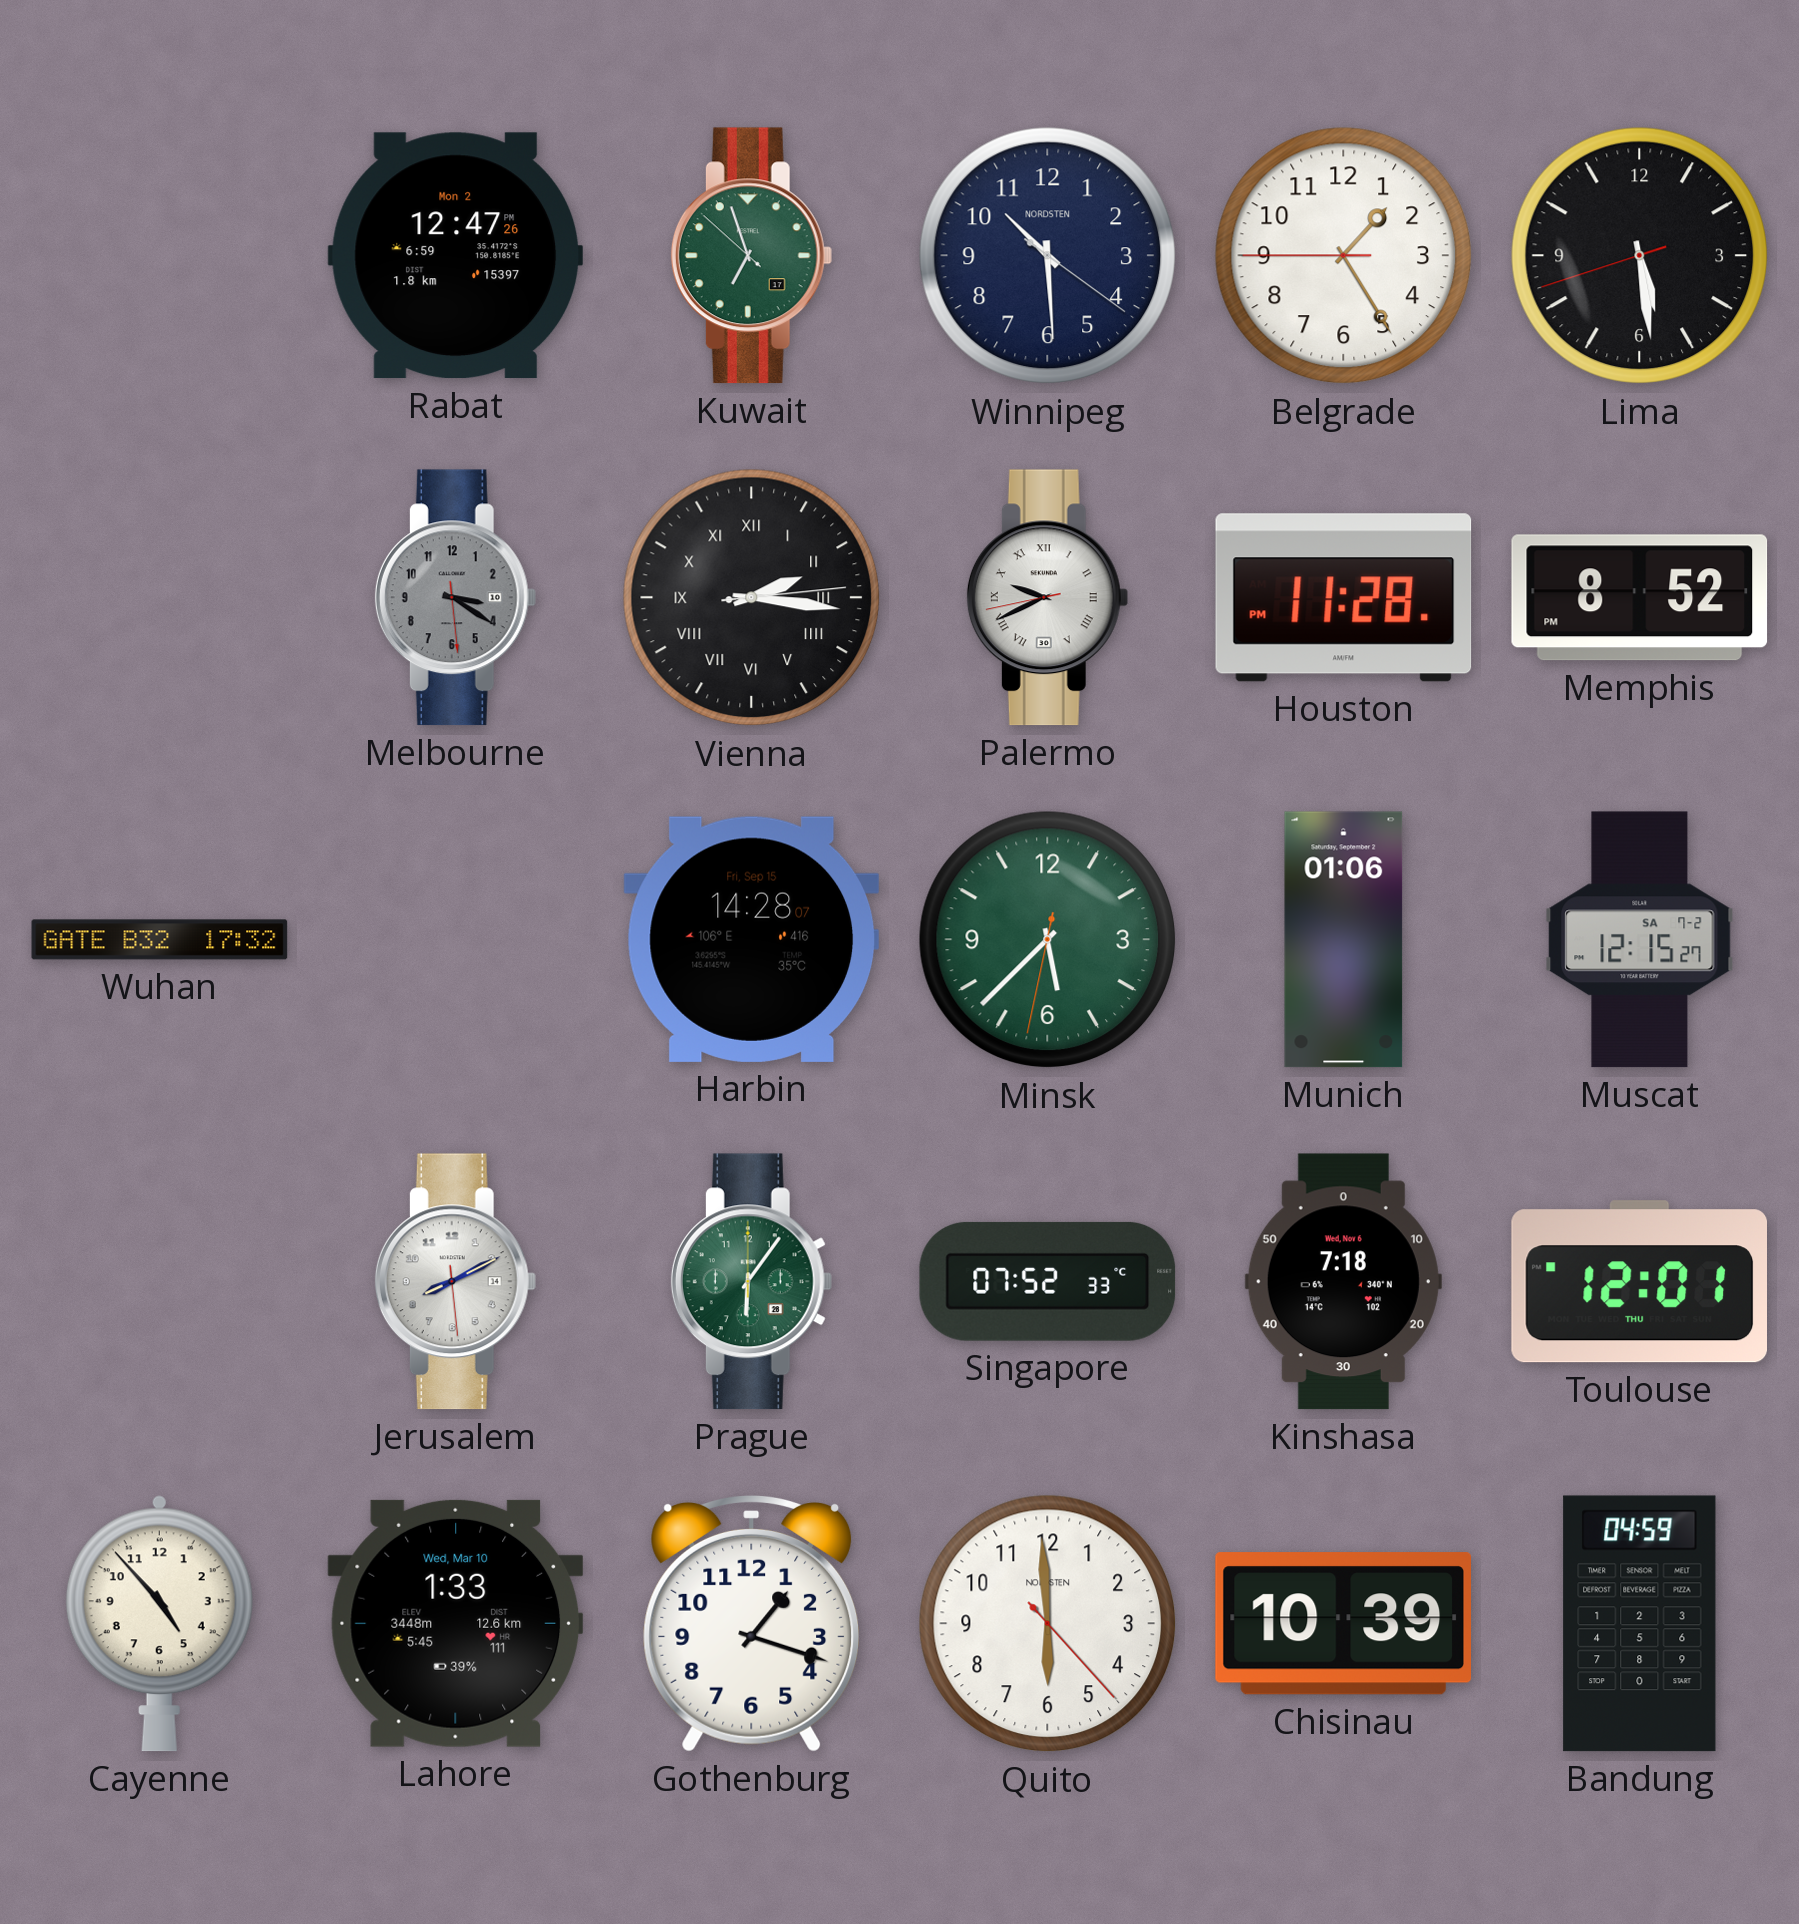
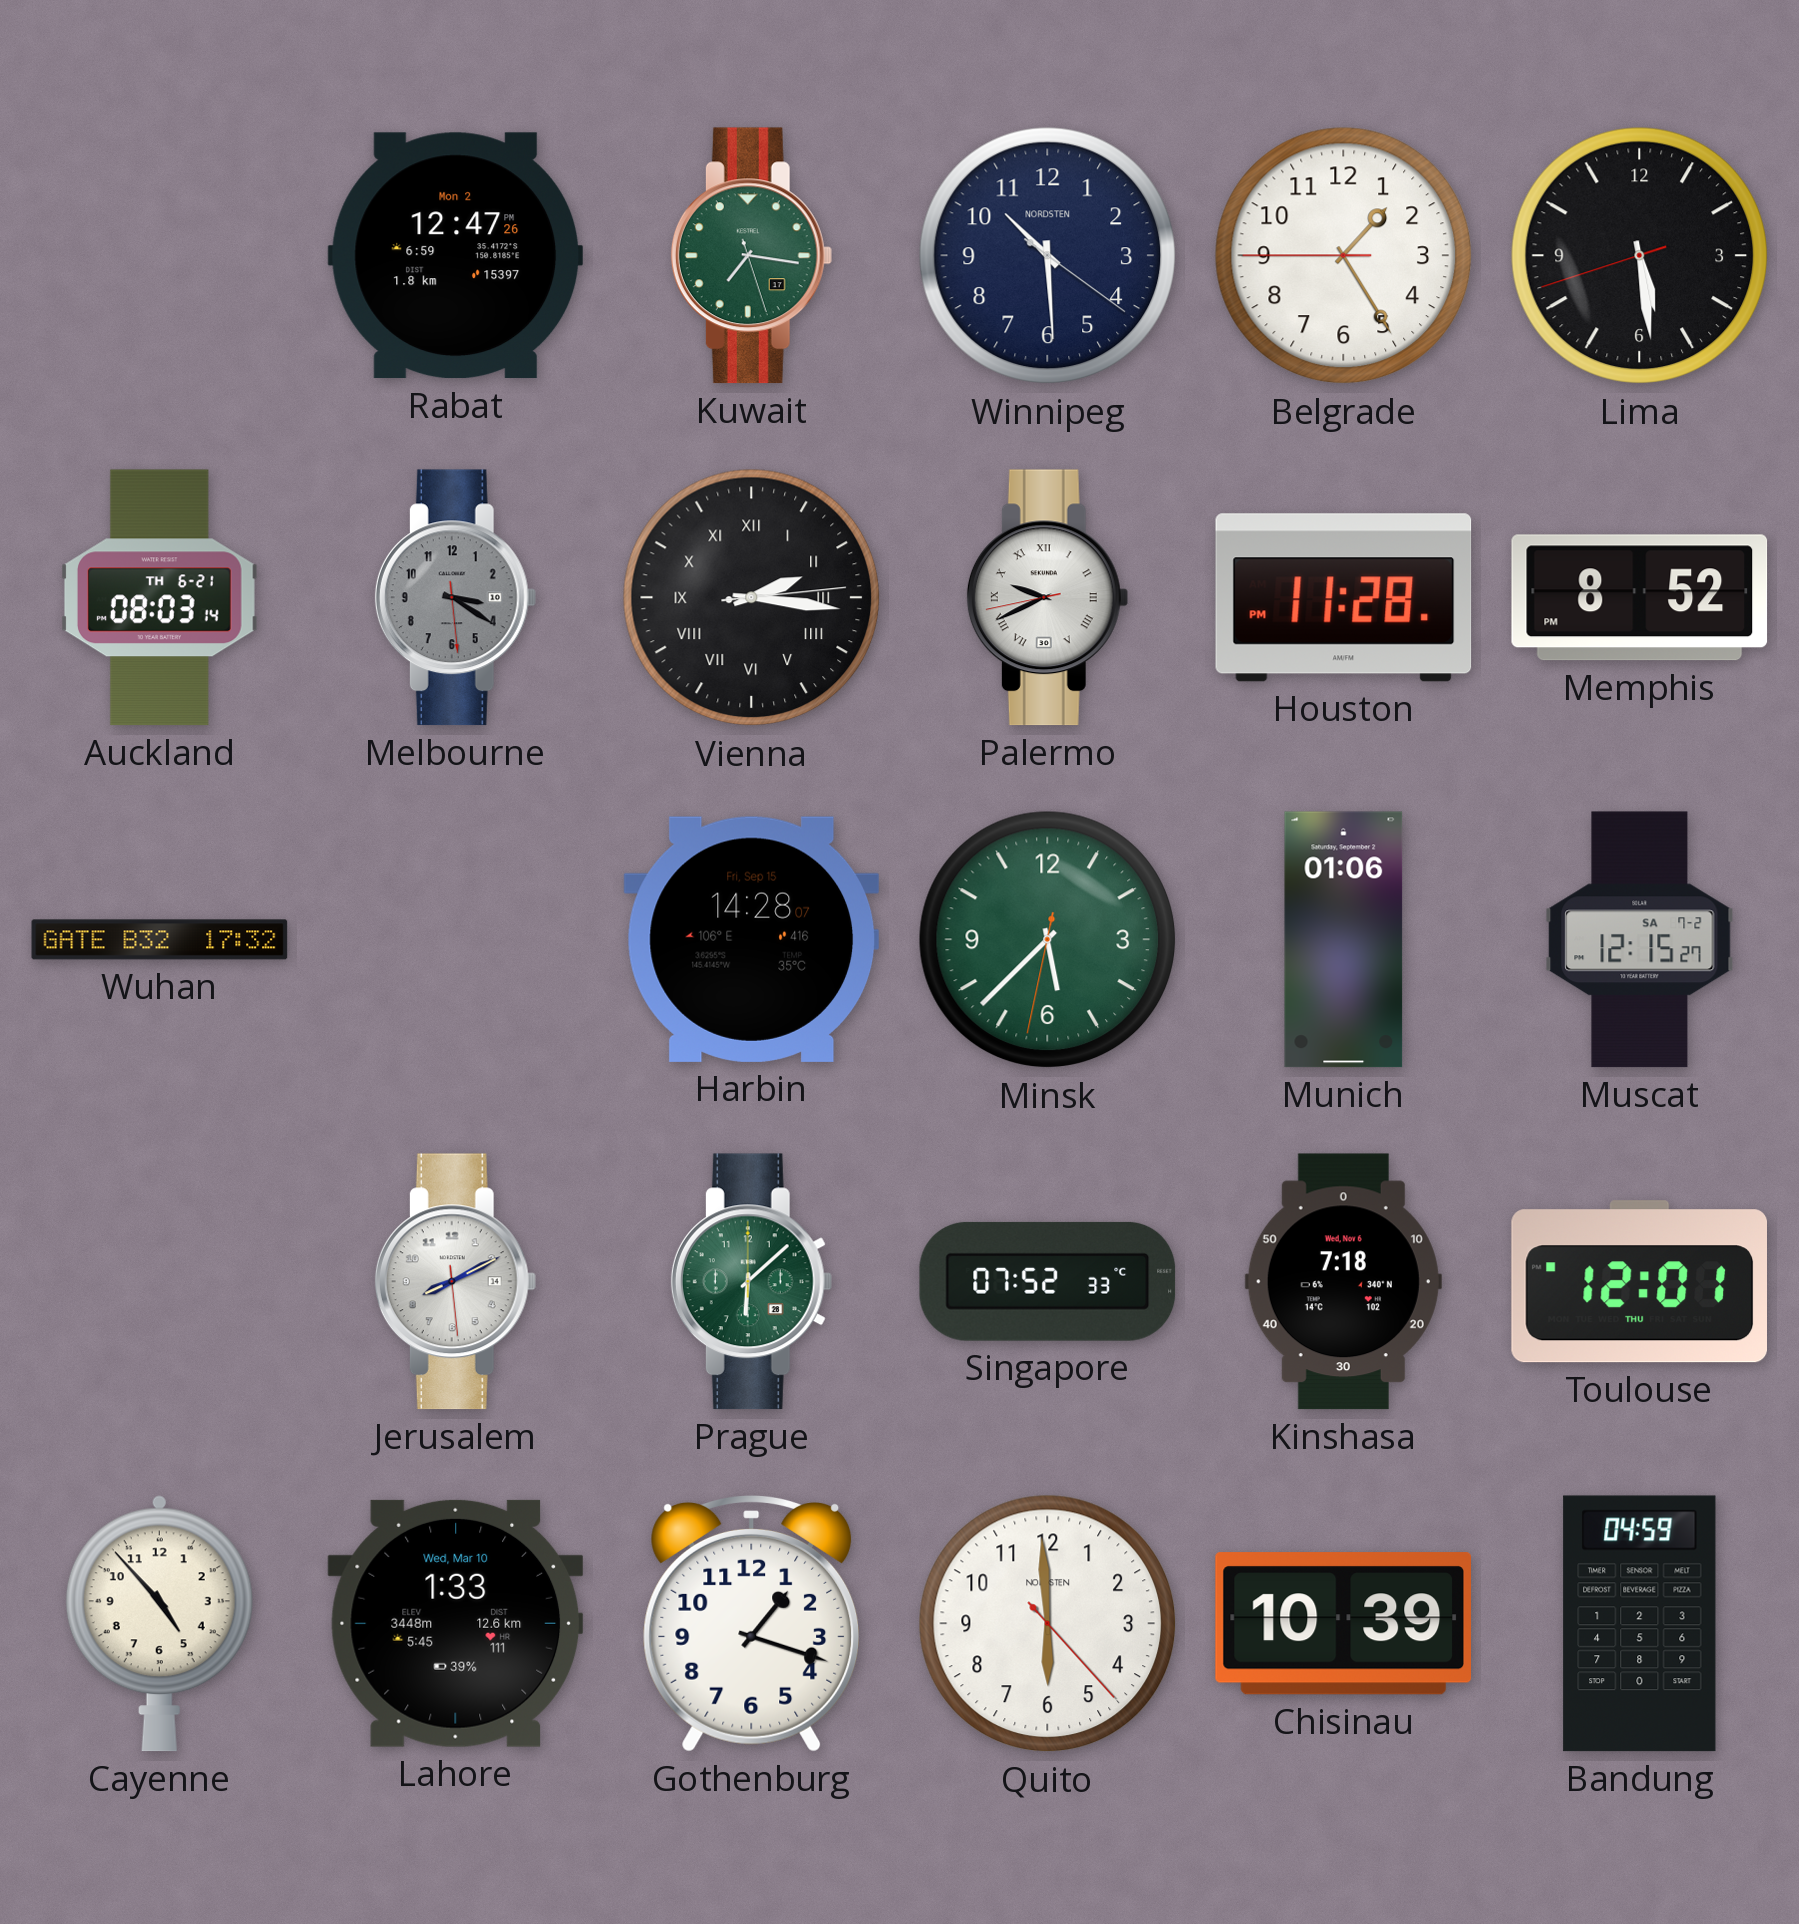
Kuwait: 6:56 -> 7:16 (751, 256)
Auckland: none -> 08:03 (159, 598)
Prague: 6:06 -> 6:08 (751, 1282)
